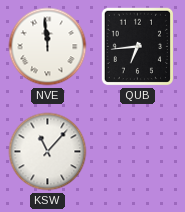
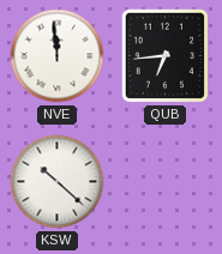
KSW: 11:07 -> 10:22 (58, 182)
